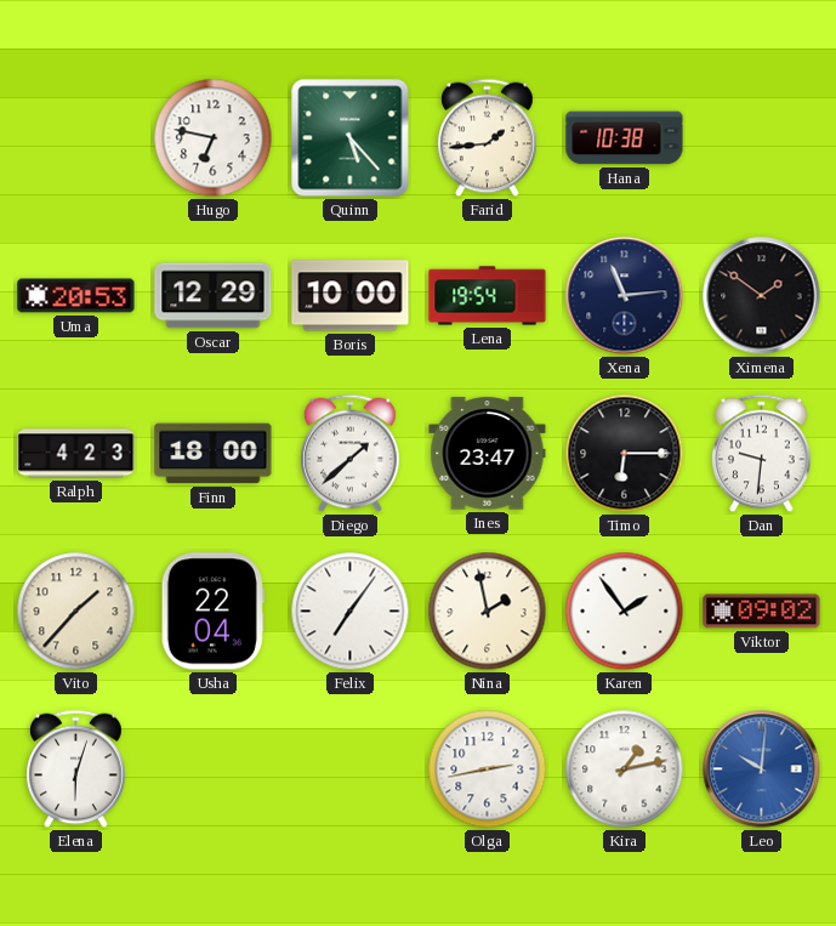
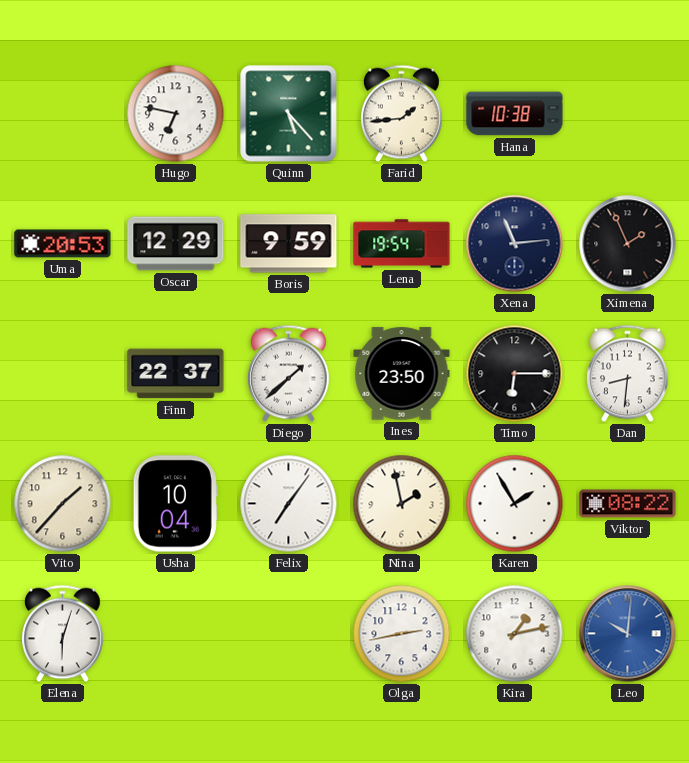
Boris: 10:00 -> 9:59 (289, 244)
Ximena: 1:51 -> 1:56 (628, 244)
Ralph: 4:23 -> none (76, 454)
Finn: 18:00 -> 22:37 (176, 374)
Ines: 23:47 -> 23:50 (402, 374)
Dan: 9:31 -> 8:31 (628, 374)
Usha: 22:04 -> 10:04 (175, 504)
Karen: 1:54 -> 1:55 (515, 504)
Viktor: 09:02 -> 08:22 (628, 504)
